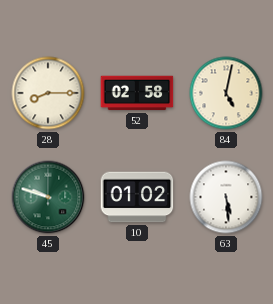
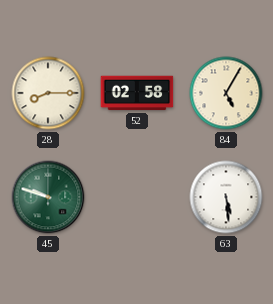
84: 5:02 -> 5:05 (226, 93)
10: 01:02 -> none (137, 197)
